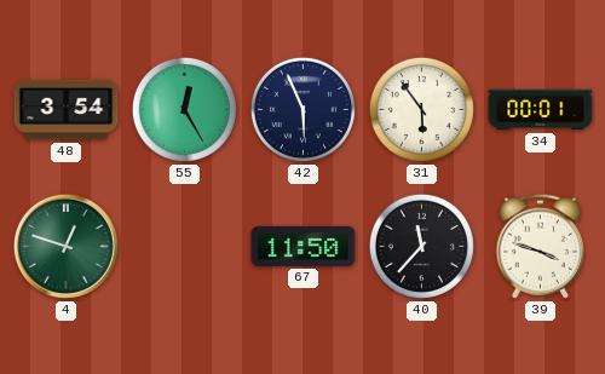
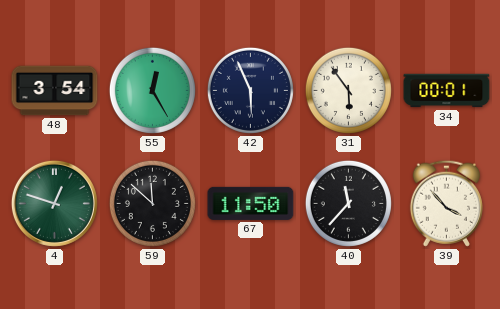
59: none -> 11:52 (152, 203)
39: 3:48 -> 3:53 (446, 203)
